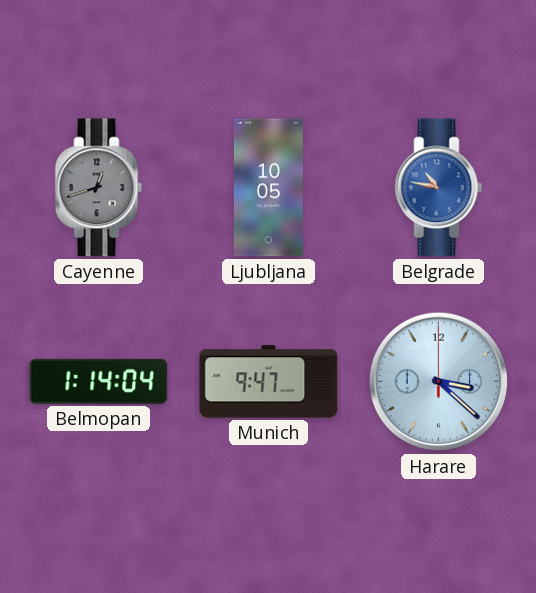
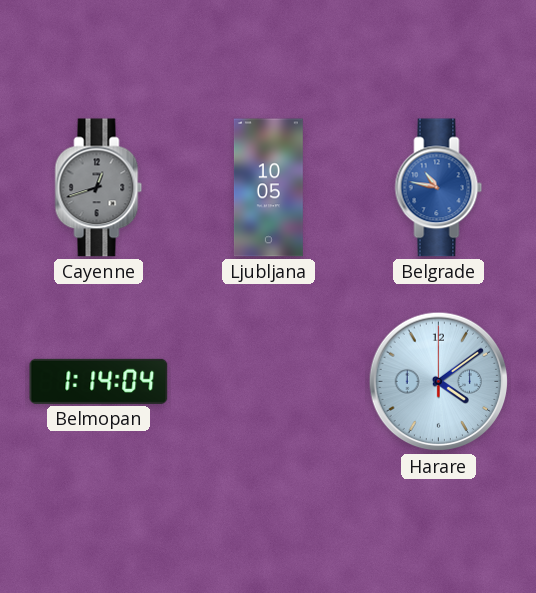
Munich: 9:47 -> none (269, 382)
Harare: 3:22 -> 4:09 (439, 382)
